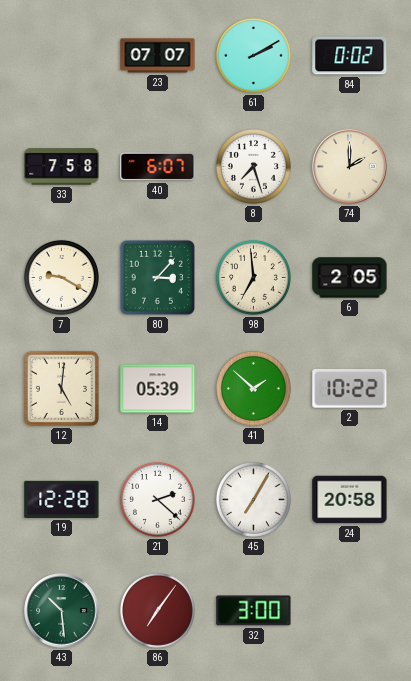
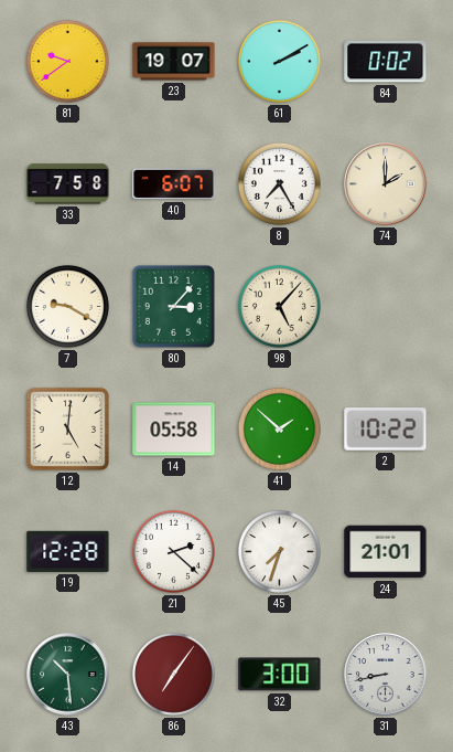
81: none -> 9:39 (67, 61)
23: 07:07 -> 19:07 (174, 62)
8: 7:27 -> 7:25 (279, 183)
98: 6:59 -> 5:07 (279, 306)
6: 2:05 -> none (350, 278)
14: 05:39 -> 05:58 (174, 430)
45: 7:05 -> 7:33 (279, 551)
24: 20:58 -> 21:01 (386, 552)
31: none -> 8:43 (386, 675)
